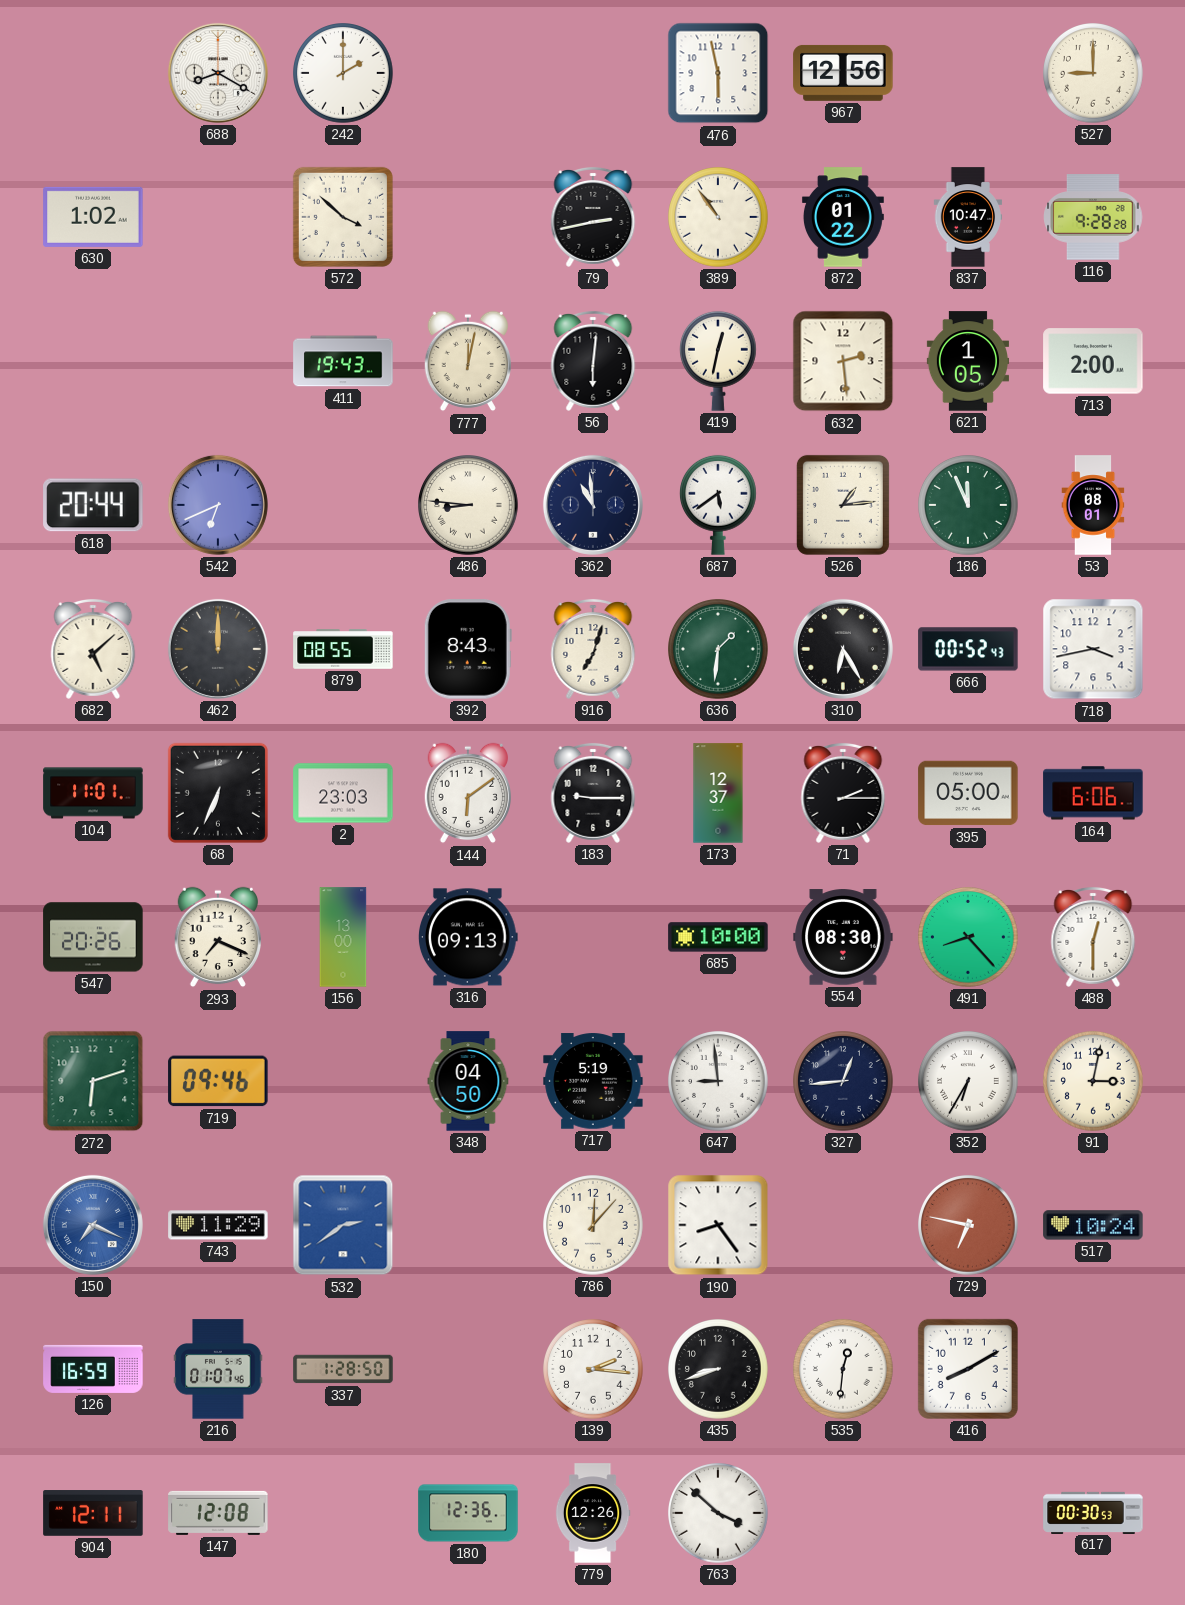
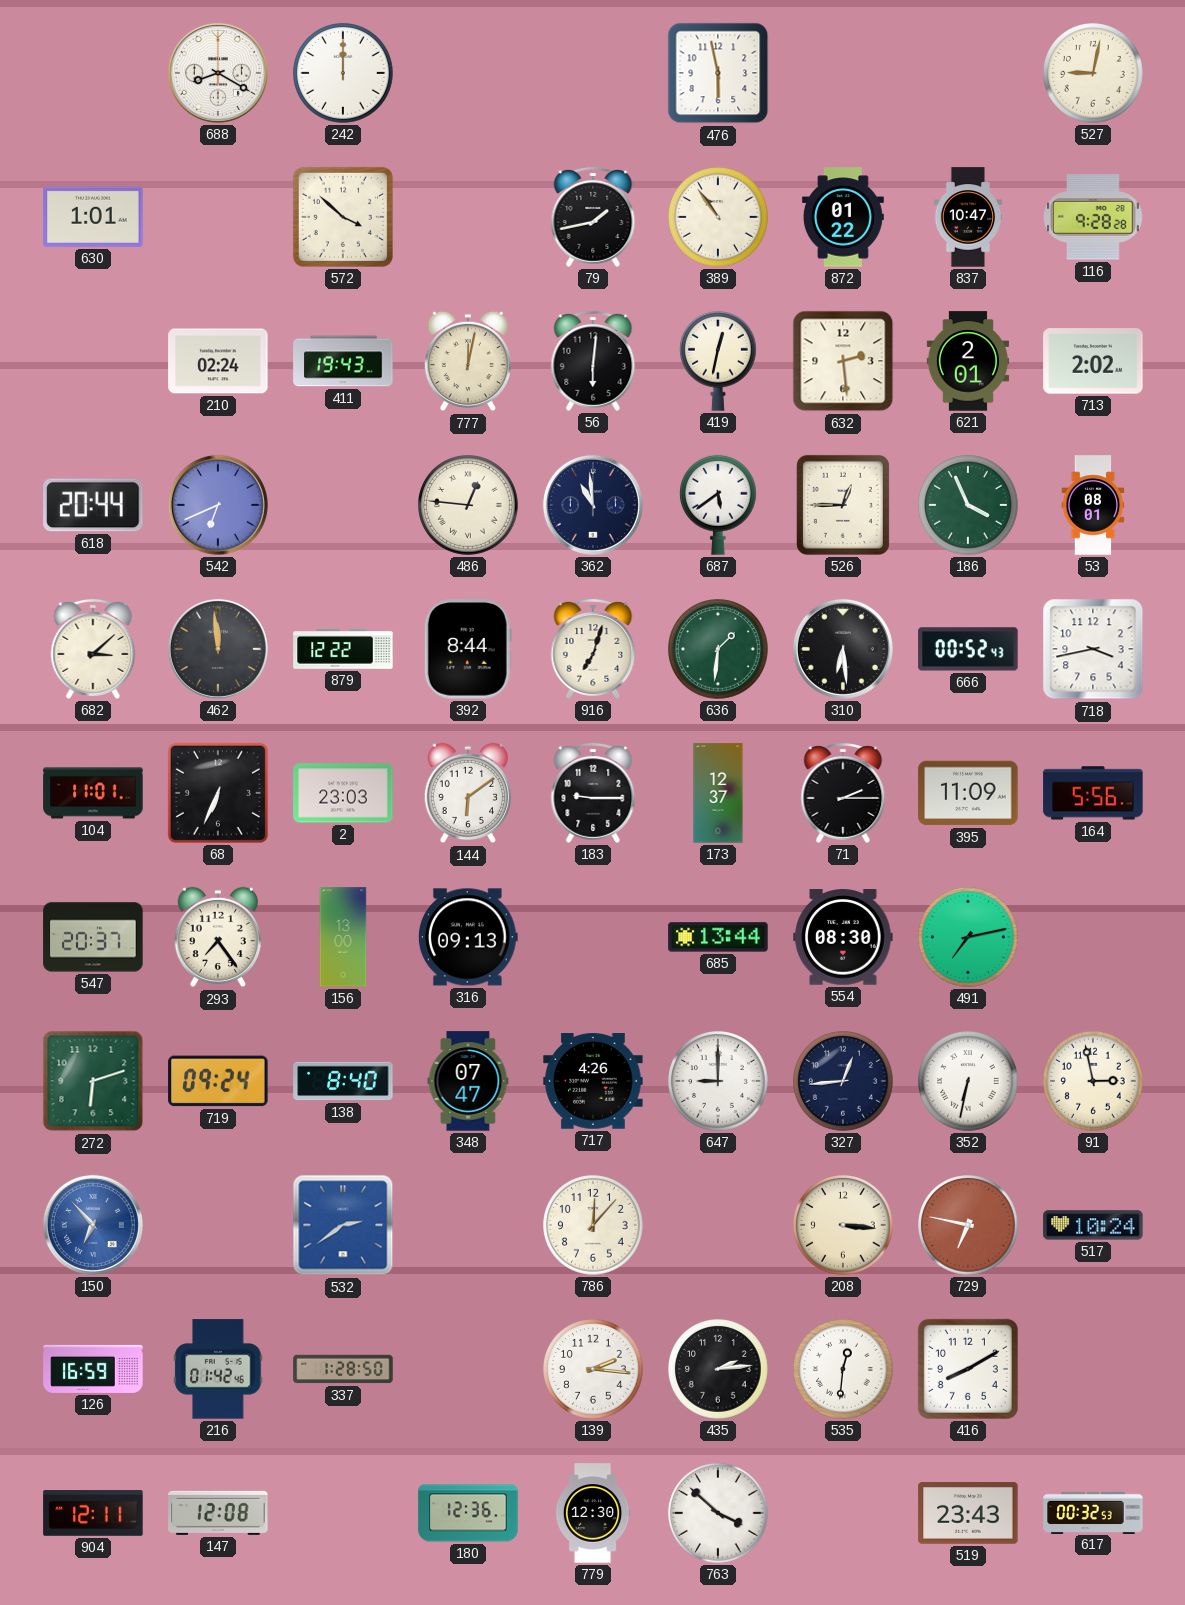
242: 2:00 -> 12:00 (344, 74)
967: 12:56 -> none (843, 73)
527: 9:00 -> 9:02 (1094, 74)
630: 1:02 -> 1:01 (93, 217)
79: 2:43 -> 1:43 (593, 217)
210: none -> 02:24 (218, 361)
621: 1:05 -> 2:01 (967, 361)
713: 2:00 -> 2:02 (1093, 361)
486: 8:46 -> 12:46 (469, 506)
526: 1:14 -> 12:45 (843, 505)
186: 11:56 -> 3:56 (969, 506)
682: 5:08 -> 3:08 (93, 649)
462: 12:00 -> 11:59 (218, 649)
879: 08:55 -> 12:22 (343, 649)
392: 8:43 -> 8:44 (468, 649)
310: 6:25 -> 6:29 (843, 649)
395: 05:00 -> 11:09 (968, 793)
164: 6:06 -> 5:56 (1093, 793)
547: 20:26 -> 20:37 (93, 937)
293: 7:19 -> 7:24 (217, 937)
685: 10:00 -> 13:44 (718, 937)
491: 8:23 -> 7:13 (969, 938)
488: 12:30 -> none (1093, 937)
719: 09:46 -> 09:24 (218, 1081)
138: none -> 8:40 (343, 1081)
348: 04:50 -> 07:47 (468, 1081)
717: 5:19 -> 4:26 (593, 1081)
647: 8:59 -> 9:00 (719, 1082)
352: 6:35 -> 6:32 (969, 1082)
91: 3:02 -> 2:58 (1094, 1082)
150: 7:19 -> 6:53 (93, 1225)
743: 11:29 -> none (218, 1225)
190: 8:24 -> none (718, 1225)
208: none -> 3:16 (844, 1226)
216: 01:07 -> 01:42 (218, 1369)
435: 8:42 -> 2:14 (719, 1370)
779: 12:26 -> 12:30 (593, 1513)
519: none -> 23:43 (968, 1513)
617: 00:30 -> 00:32 (1093, 1512)
